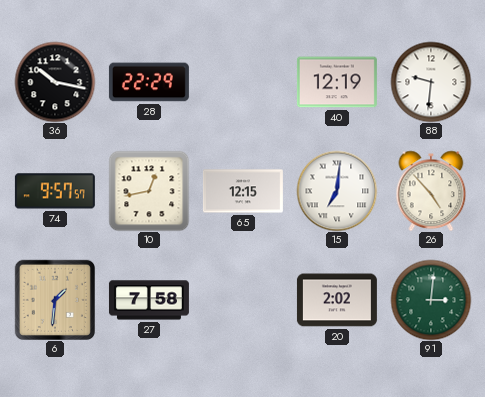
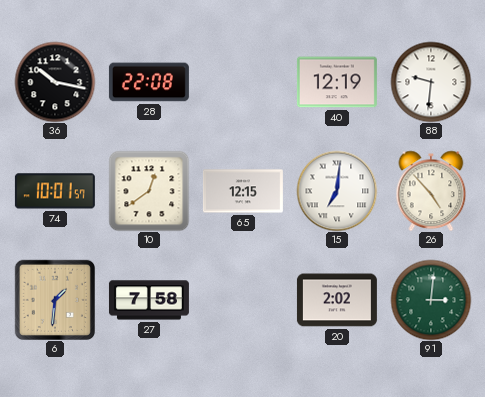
28: 22:29 -> 22:08 (149, 82)
74: 9:57 -> 10:01 (55, 191)
10: 12:43 -> 12:39 (149, 191)
